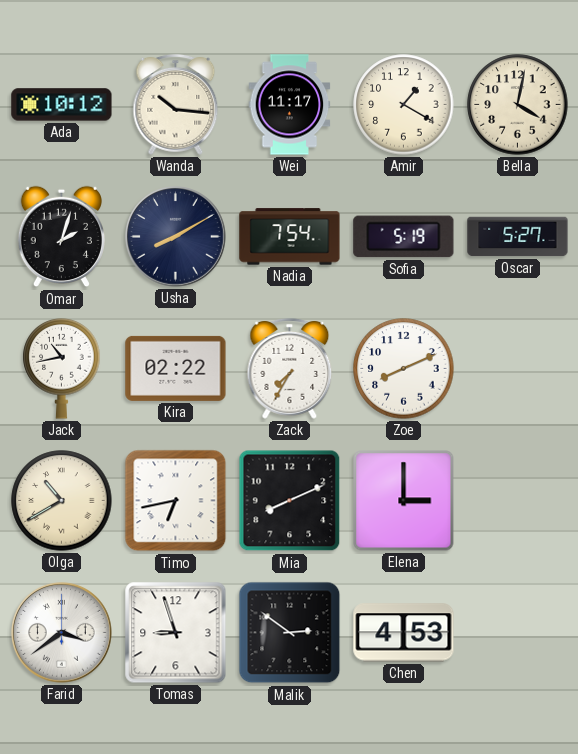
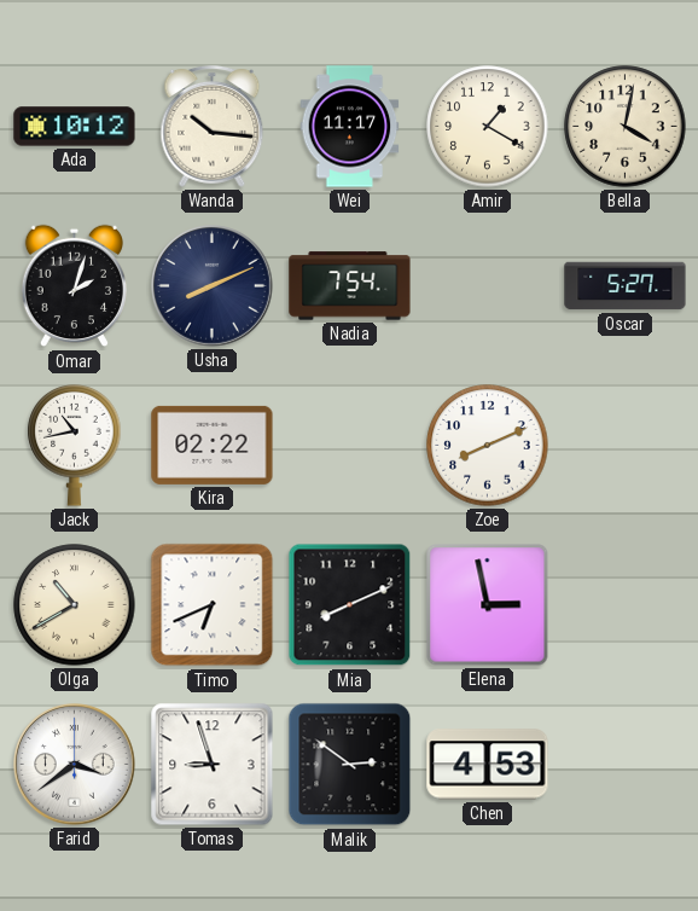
Usha: 8:10 -> 8:11 (213, 286)
Sofia: 5:19 -> none (404, 237)
Zack: 7:35 -> none (290, 369)
Timo: 6:43 -> 6:41 (213, 605)
Elena: 3:00 -> 2:58 (488, 605)
